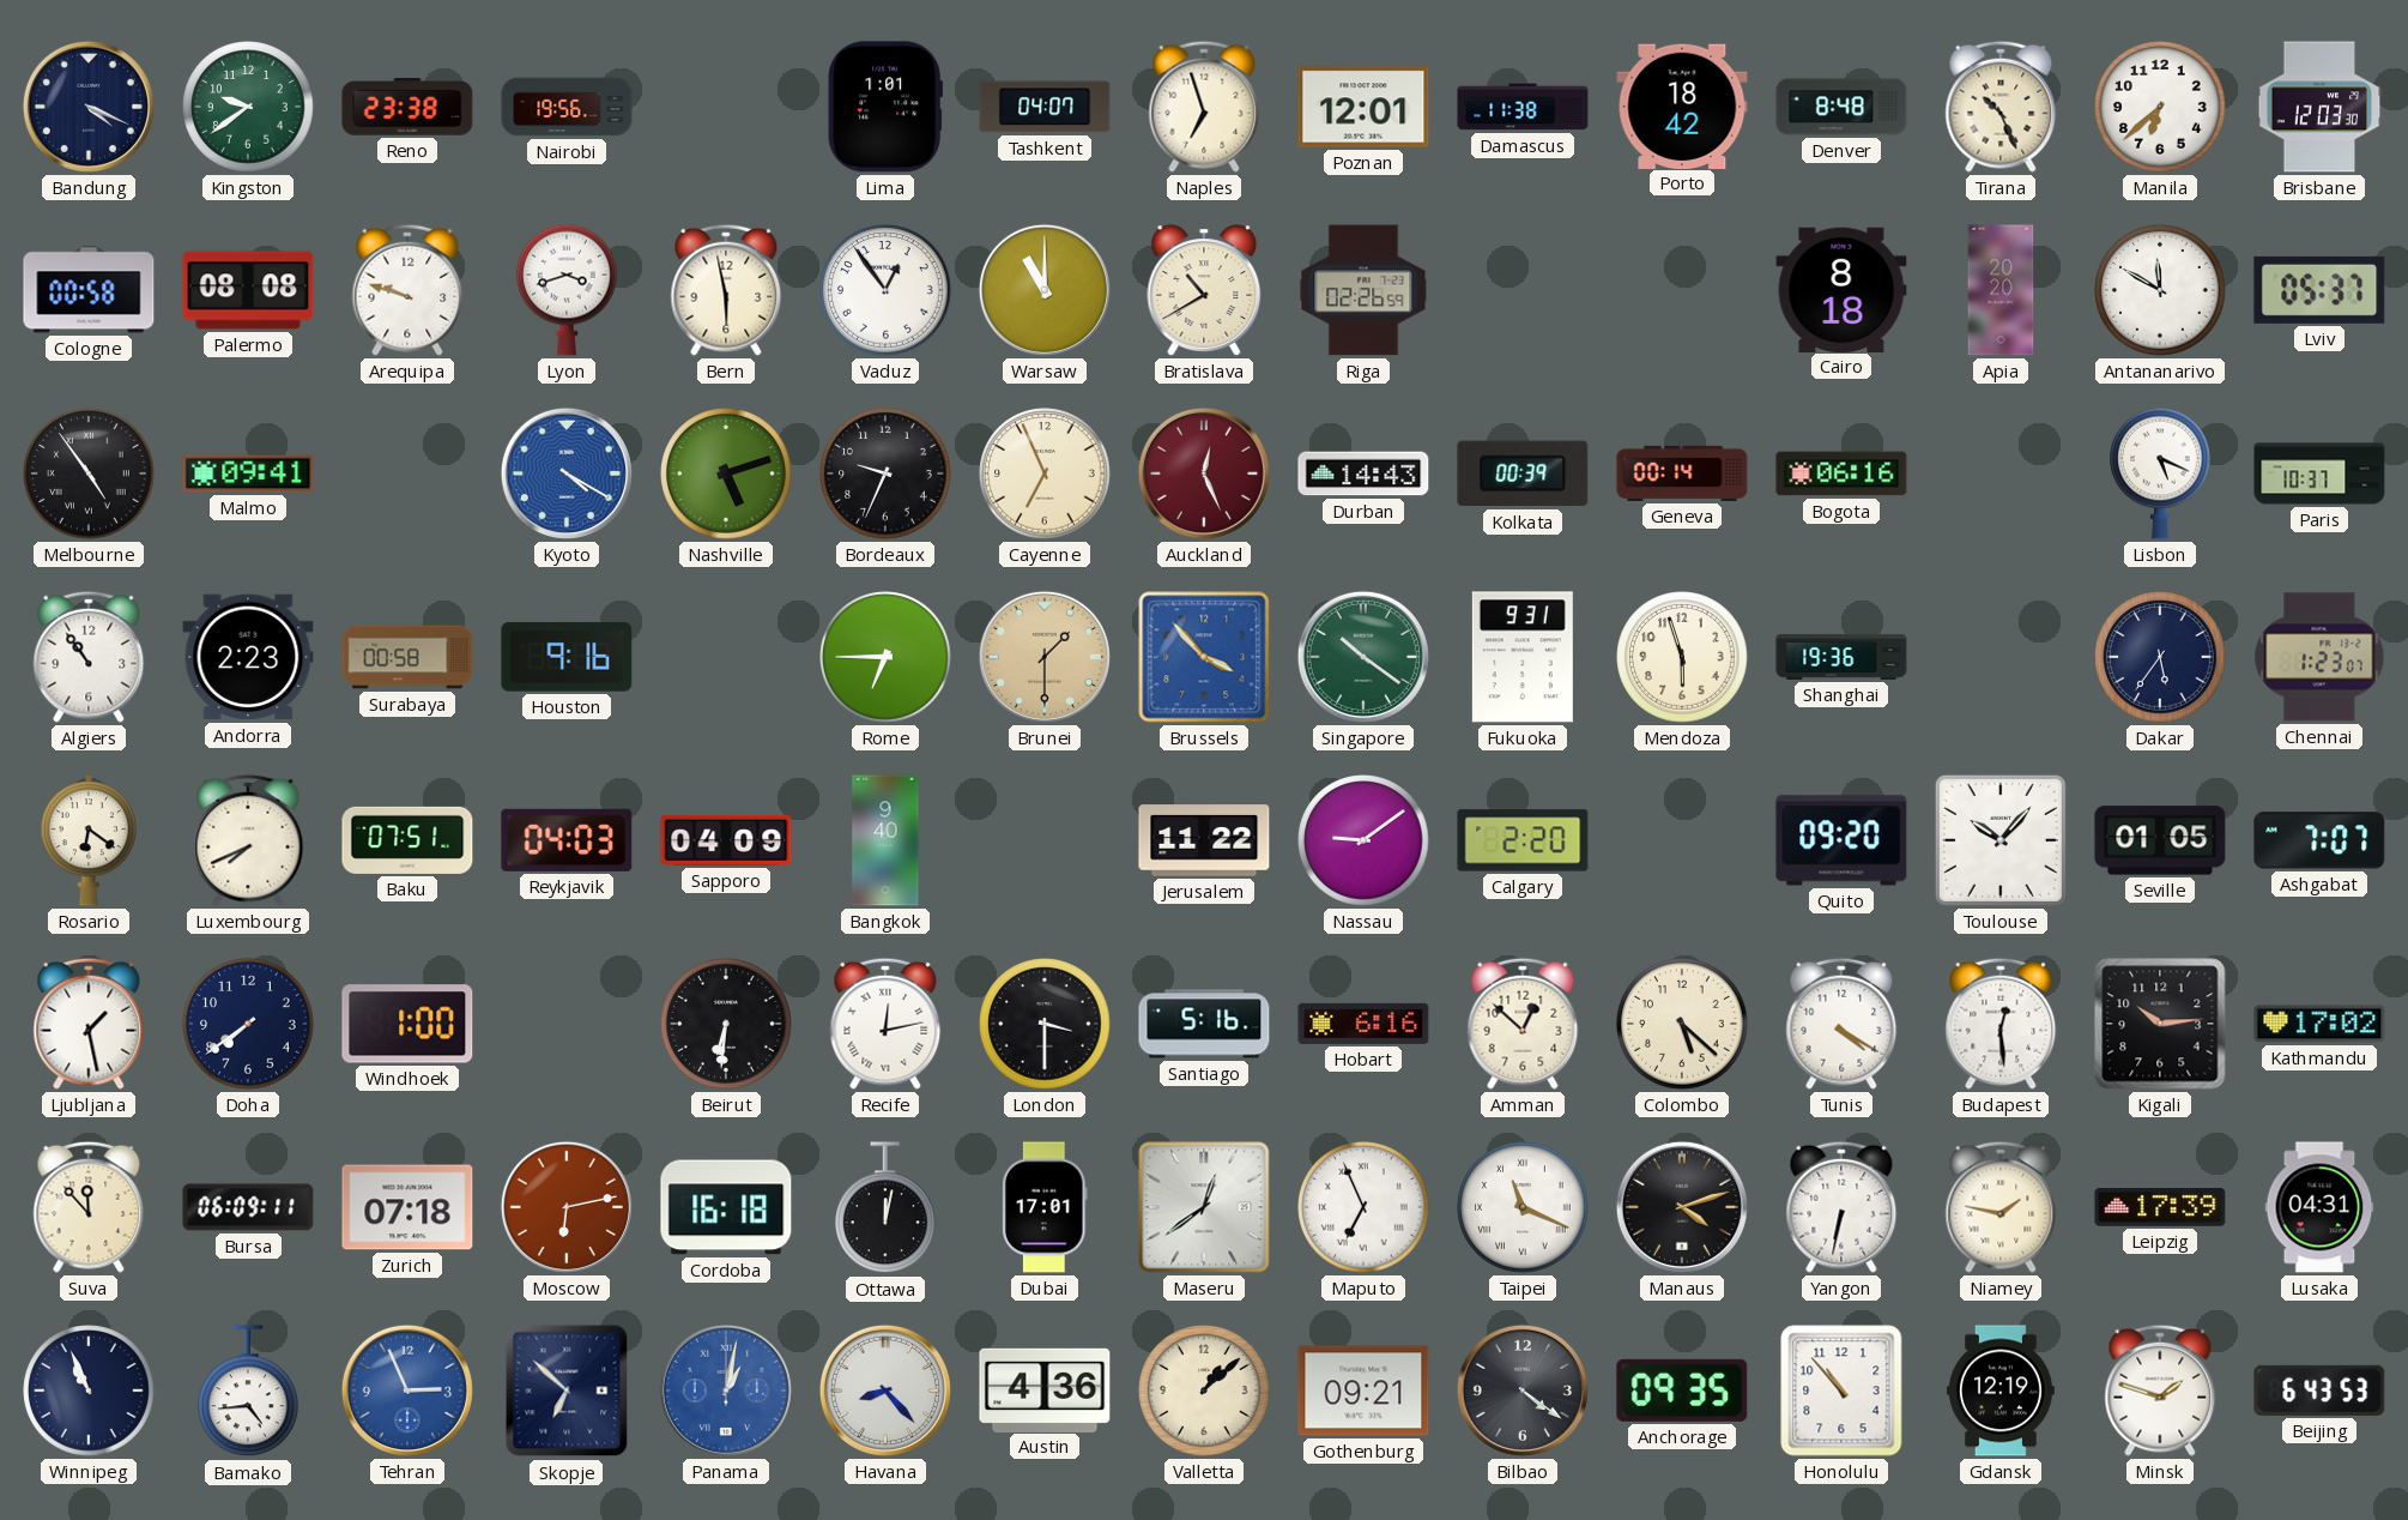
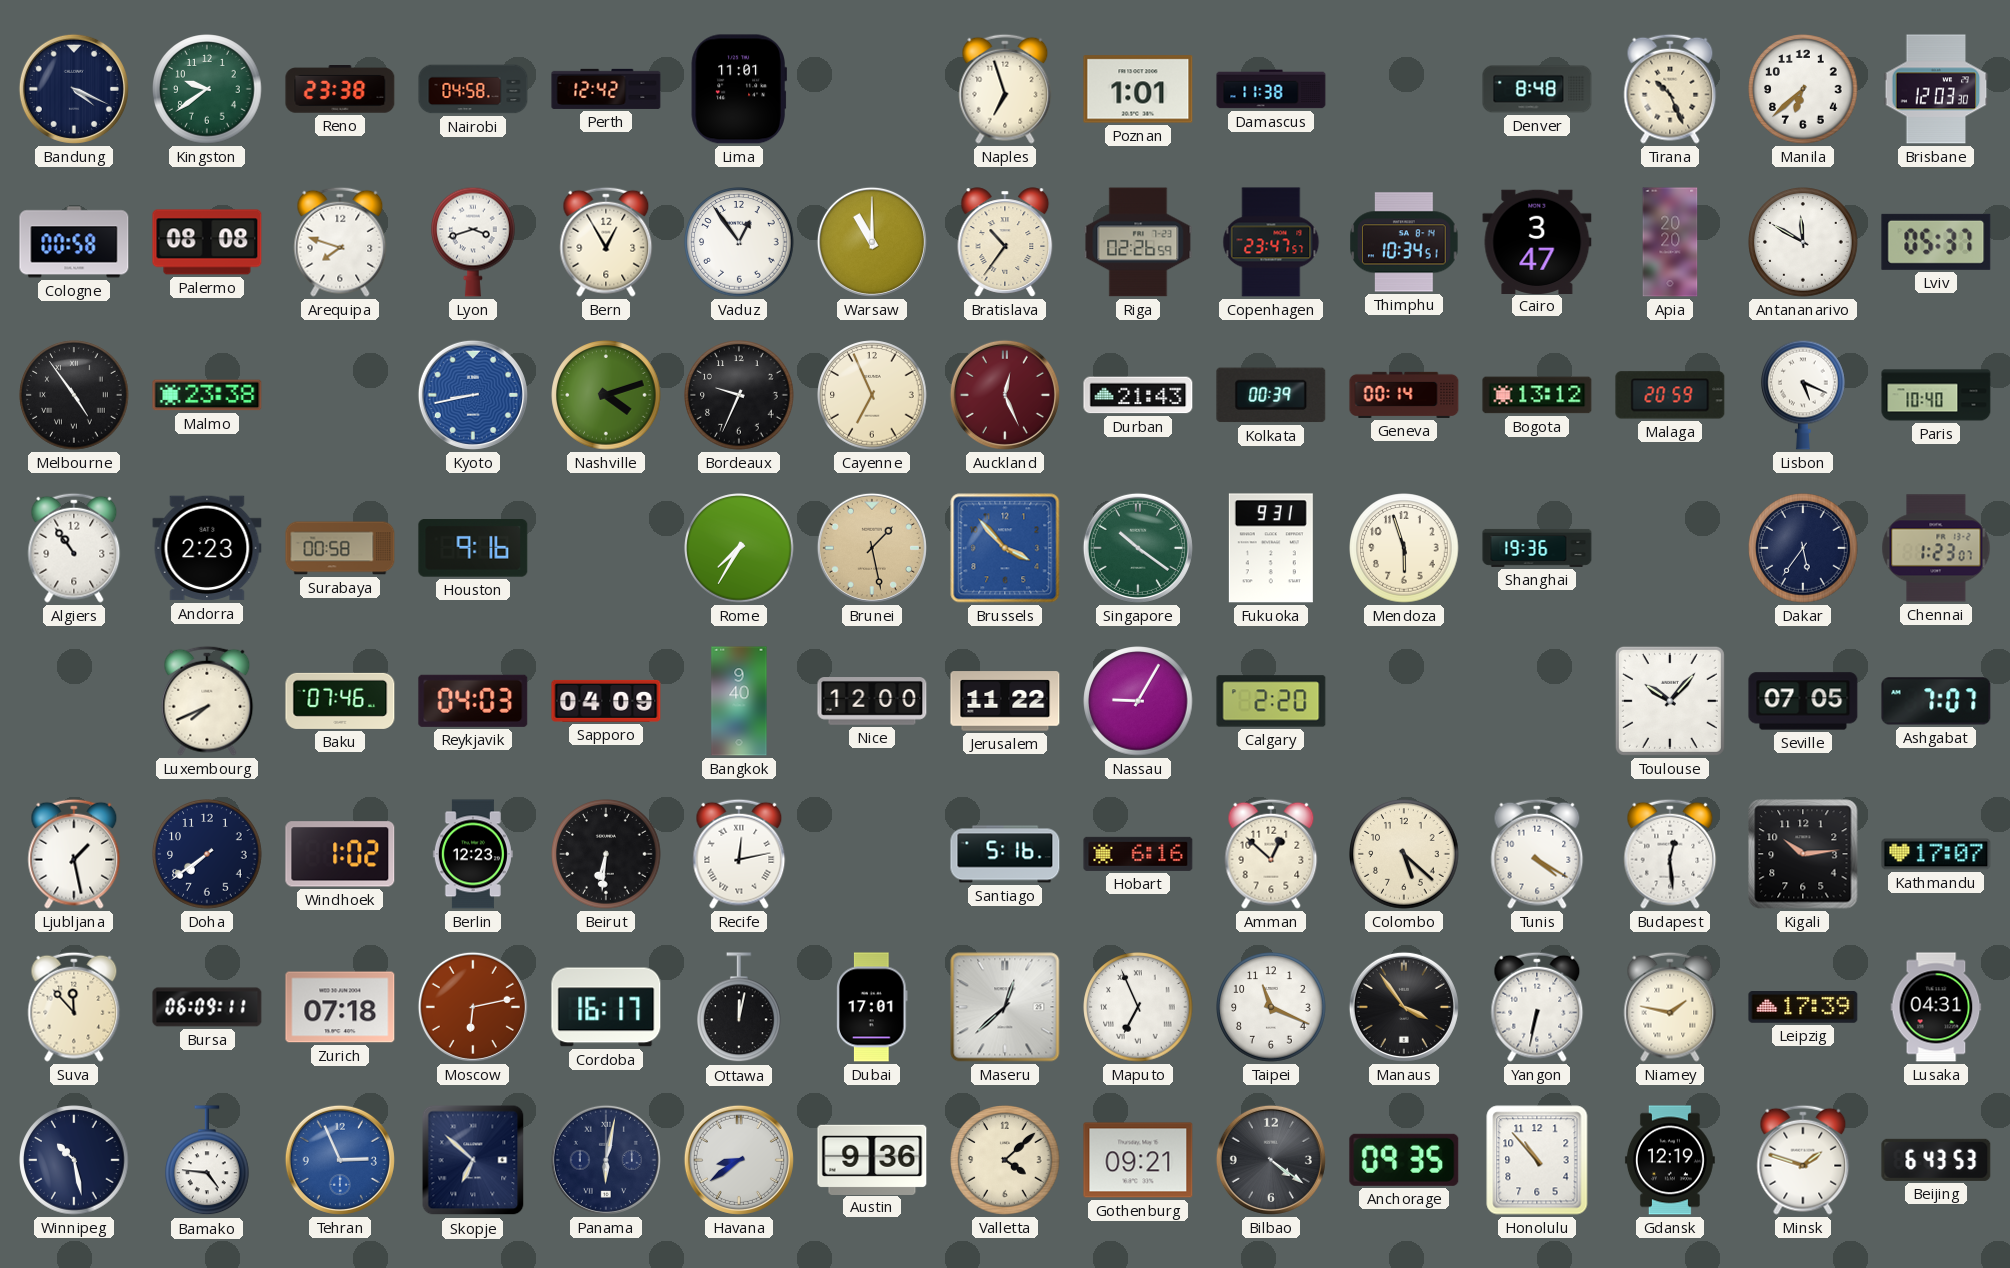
Nairobi: 19:56 -> 04:58 (473, 89)
Perth: none -> 12:42 (606, 89)
Lima: 1:01 -> 11:01 (739, 89)
Tashkent: 04:07 -> none (1045, 107)
Poznan: 12:01 -> 1:01 (1138, 89)
Porto: 18:42 -> none (1682, 105)
Arequipa: 9:48 -> 7:48 (340, 242)
Bern: 5:58 -> 12:55 (606, 242)
Bratislava: 10:40 -> 10:36 (1005, 242)
Copenhagen: none -> 23:47 (1271, 242)
Thimphu: none -> 10:34 (1404, 242)
Cairo: 8:18 -> 3:47 (1537, 241)
Malmo: 09:41 -> 23:38 (207, 395)
Kyoto: 4:20 -> 8:43 (473, 395)
Nashville: 5:12 -> 4:12 (606, 395)
Durban: 14:43 -> 21:43 (1138, 395)
Bogota: 06:16 -> 13:12 (1537, 395)
Malaga: none -> 20:59 (1670, 395)
Paris: 10:37 -> 10:40 (1936, 395)
Rome: 6:45 -> 7:35 (739, 548)
Brunei: 1:30 -> 1:28 (872, 548)
Rosario: 6:21 -> none (89, 840)
Baku: 07:51 -> 07:46 (340, 701)
Nice: none -> 12:00 (872, 702)
Nassau: 9:09 -> 9:05 (1138, 701)
Quito: 09:20 -> none (1841, 840)
Seville: 01:05 -> 07:05 (1803, 701)
Windhoek: 1:00 -> 1:02 (340, 854)
Berlin: none -> 12:23 (473, 854)
London: 3:30 -> none (1045, 1024)
Kathmandu: 17:02 -> 17:07 (1936, 854)
Cordoba: 16:18 -> 16:17 (606, 1007)
Maseru: 12:39 -> 12:38 (1005, 1007)
Taipei numerals: Roman -> Arabic (1271, 1007)
Manaus: 4:12 -> 3:54 (1404, 1007)
Winnipeg: 10:56 -> 10:28 (74, 1160)
Bamako: 4:44 -> 4:46 (208, 1161)
Panama: 1:02 -> 6:02 (606, 1160)
Panama dial: blue -> navy (606, 1160)
Havana: 8:23 -> 8:39 (739, 1160)
Austin: 4:36 -> 9:36 (872, 1159)
Valletta: 1:08 -> 4:08 (1005, 1160)
